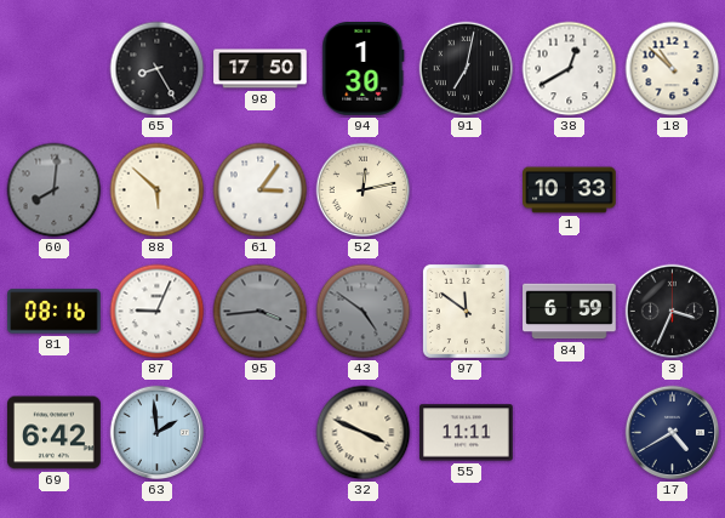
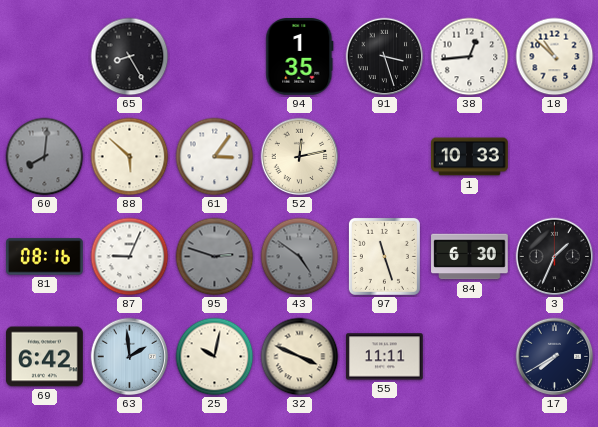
98: 17:50 -> none (261, 69)
94: 1:30 -> 1:35 (300, 57)
91: 7:02 -> 3:27 (385, 57)
38: 12:40 -> 12:44 (470, 57)
95: 3:44 -> 2:48 (215, 257)
97: 11:51 -> 11:27 (384, 256)
84: 6:59 -> 6:30 (470, 257)
3: 3:34 -> 1:34 (555, 257)
25: none -> 10:02 (215, 357)
17: 4:40 -> 7:40 (555, 357)
